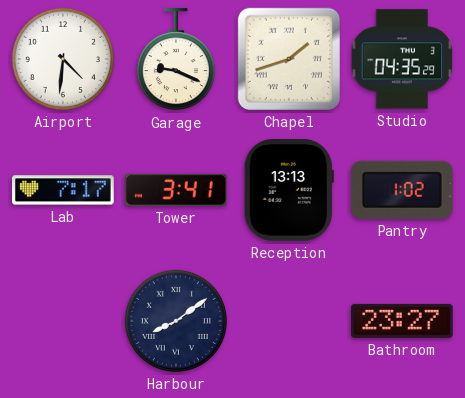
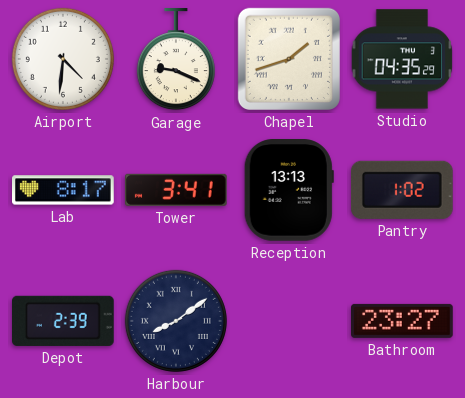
Lab: 7:17 -> 8:17 (63, 190)
Depot: none -> 2:39 (64, 321)
